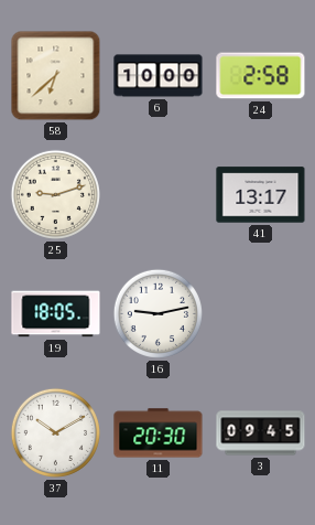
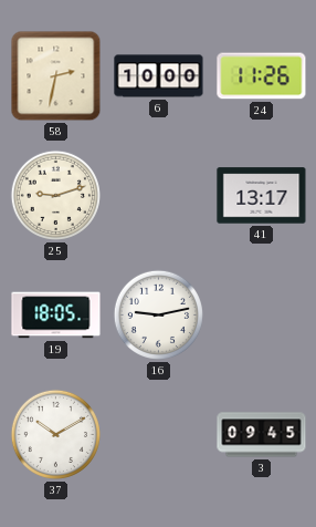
58: 6:38 -> 2:32 (56, 76)
24: 2:58 -> 11:26 (262, 76)
11: 20:30 -> none (159, 433)
